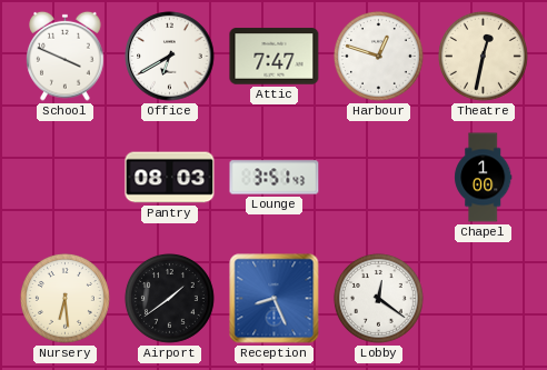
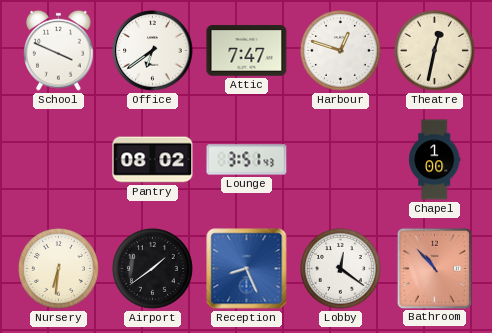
Office: 6:40 -> 6:39 (153, 51)
Pantry: 08:03 -> 08:02 (153, 160)
Nursery: 6:29 -> 6:31 (58, 268)
Bathroom: none -> 10:53 (434, 268)
